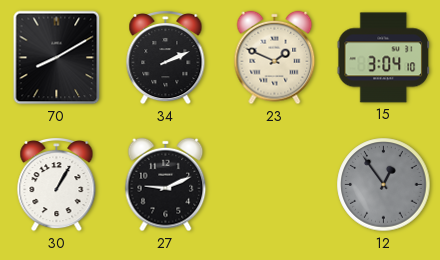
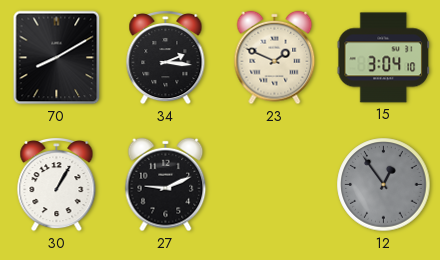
34: 2:11 -> 2:16 (166, 57)
